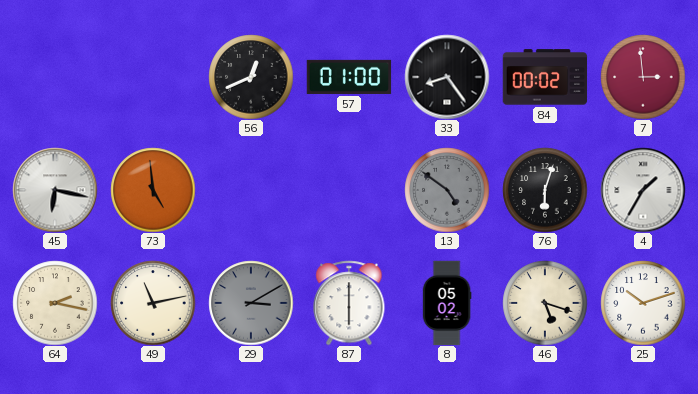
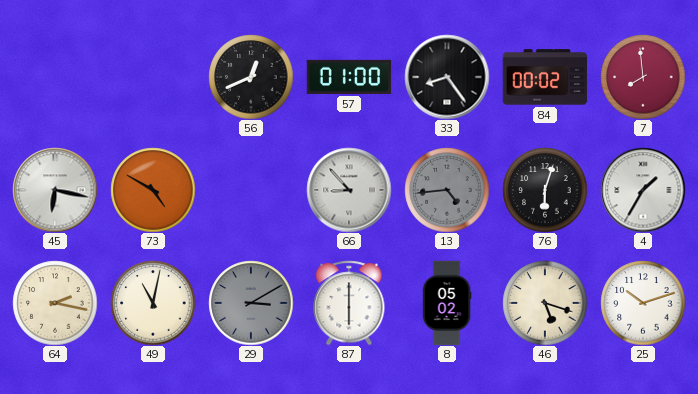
7: 2:59 -> 7:59 (643, 77)
73: 4:59 -> 4:50 (153, 190)
66: none -> 8:53 (349, 190)
13: 4:51 -> 4:44 (447, 190)
49: 11:13 -> 11:02 (153, 303)
